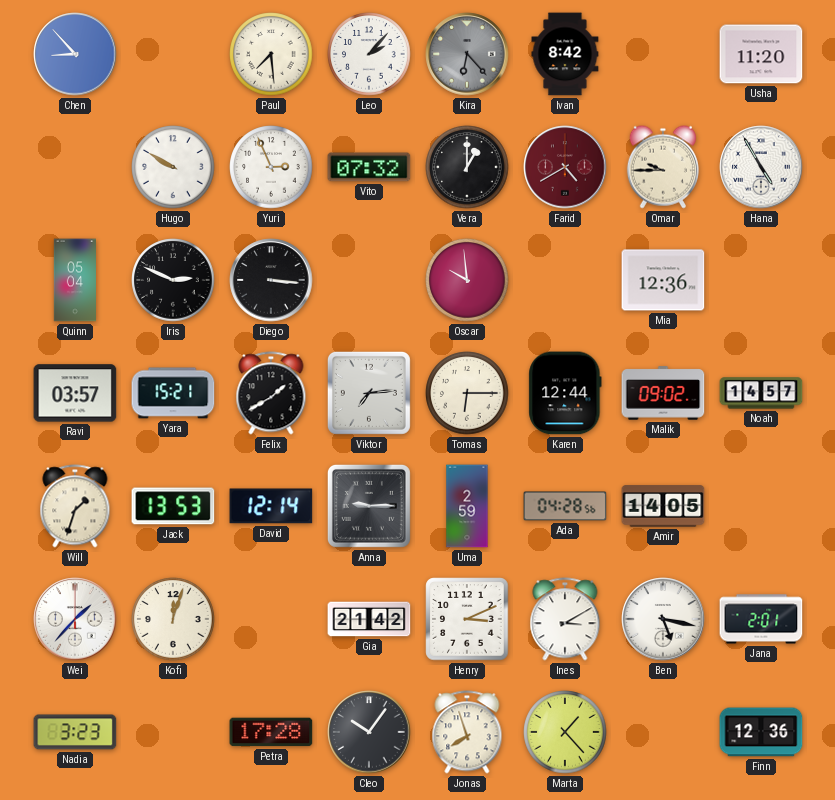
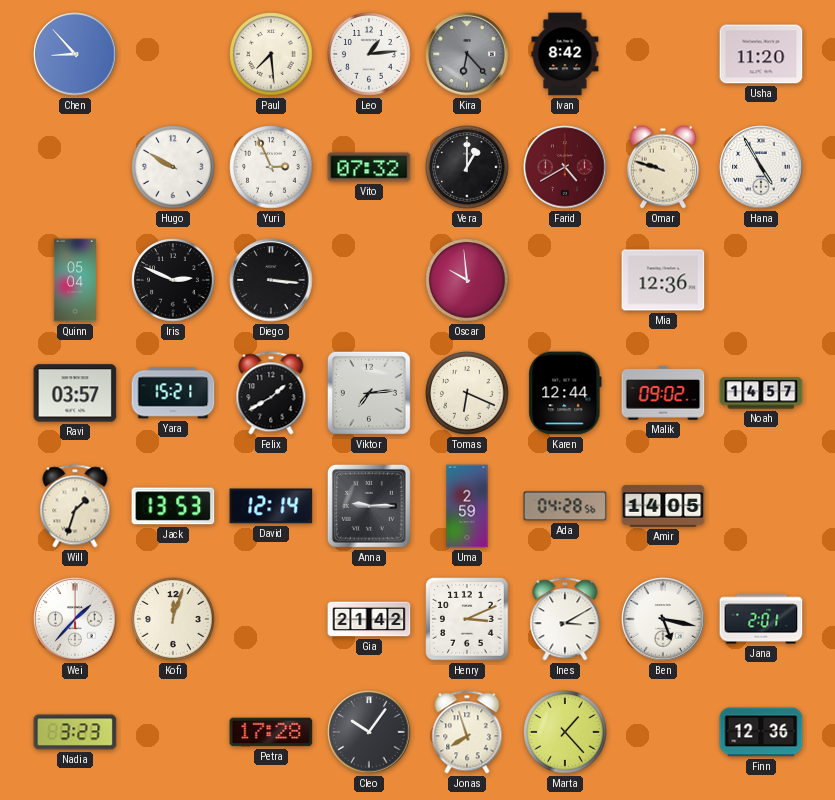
Leo: 2:07 -> 1:14 (369, 54)
Omar: 9:45 -> 9:48 (663, 167)
Tomas: 6:15 -> 6:19 (467, 393)
